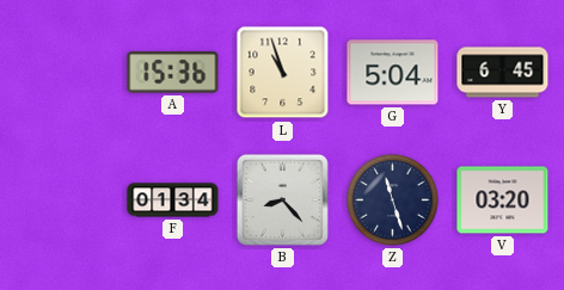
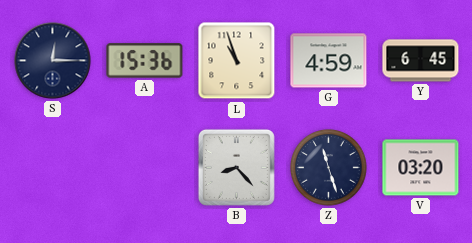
S: none -> 12:15 (53, 61)
G: 5:04 -> 4:59 (329, 61)
F: 01:34 -> none (173, 200)
